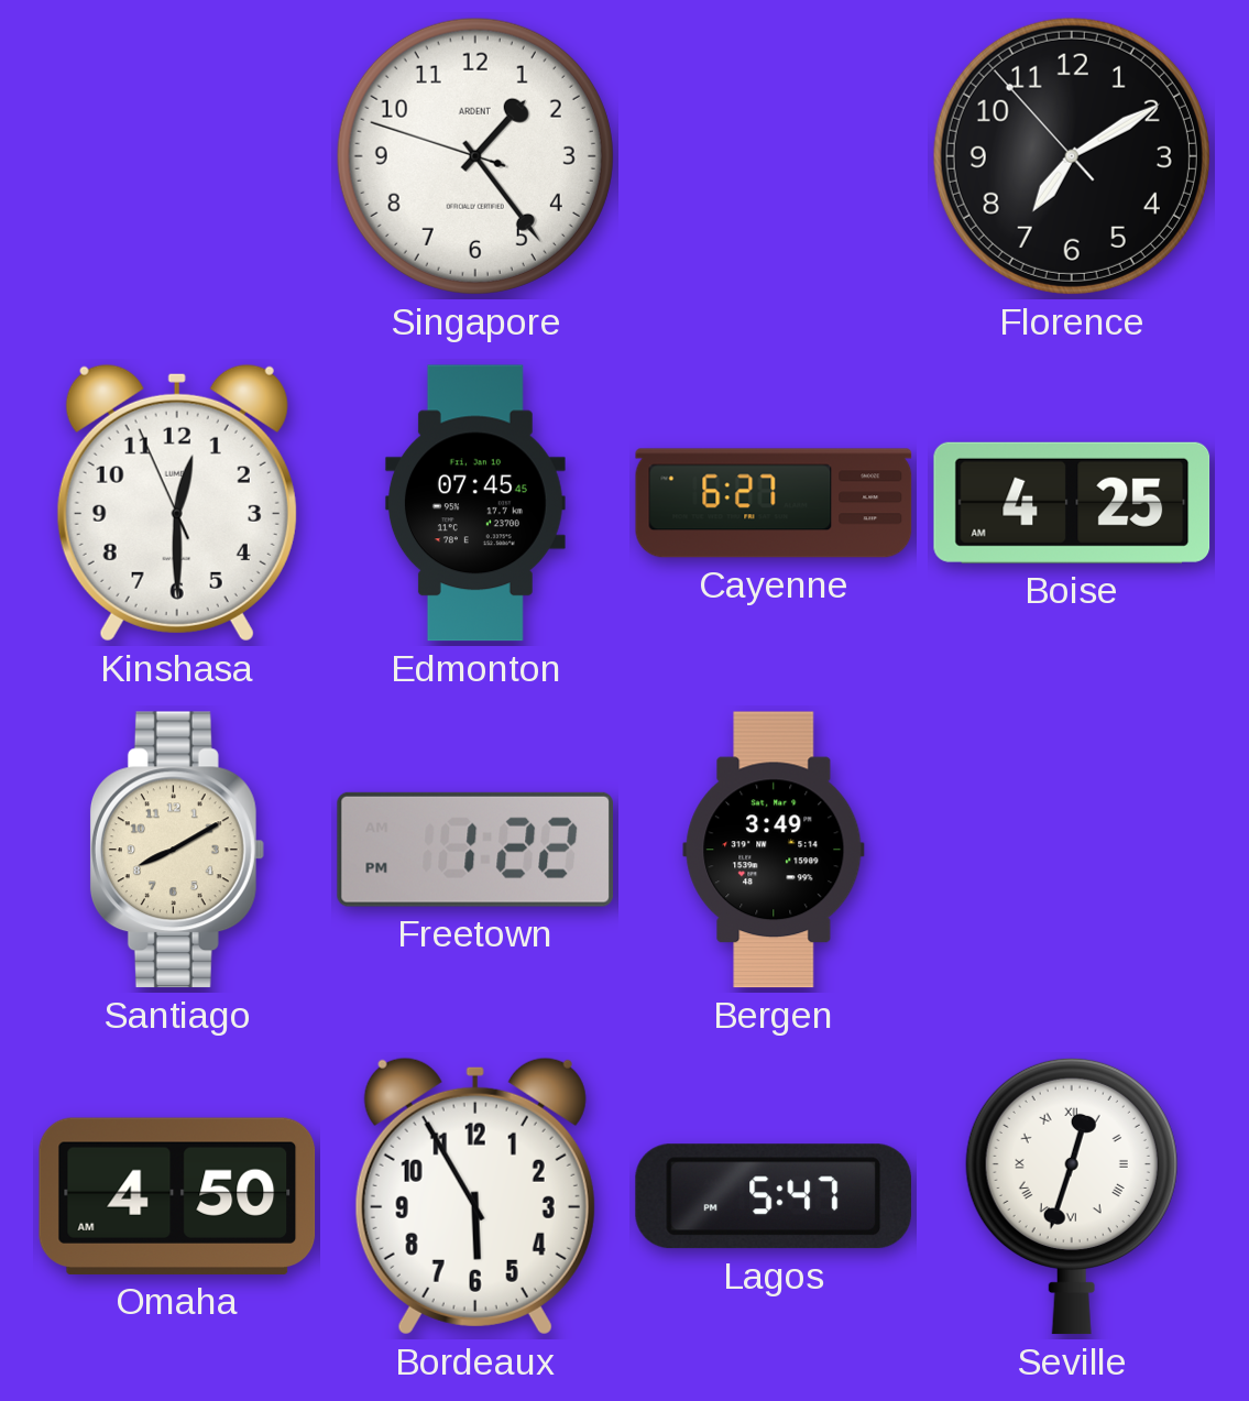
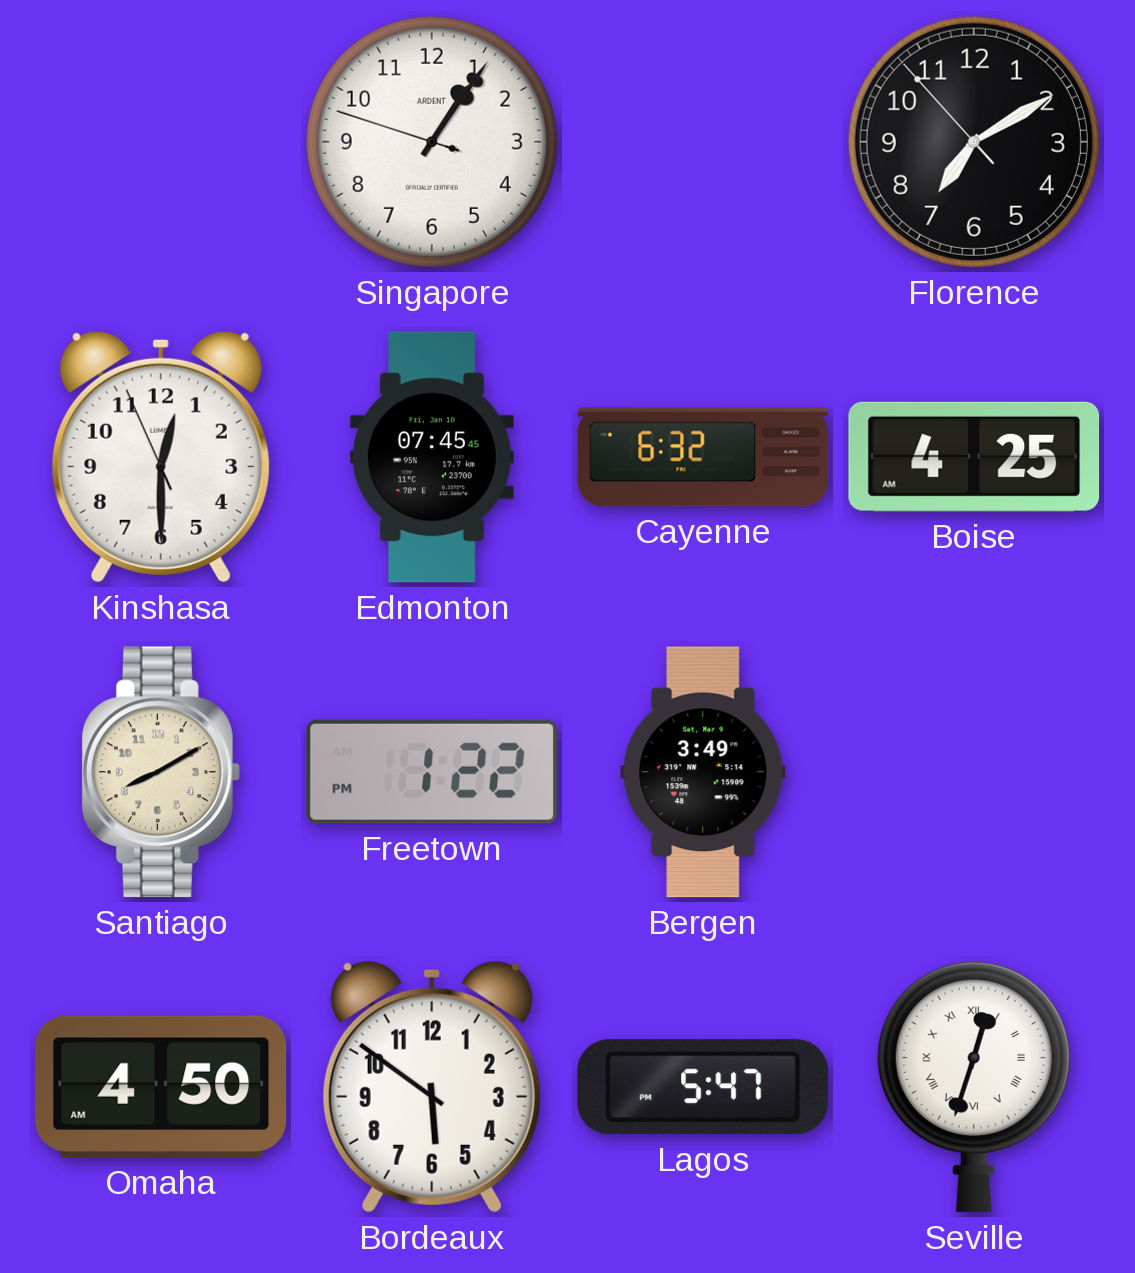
Singapore: 1:23 -> 1:05 (432, 142)
Cayenne: 6:27 -> 6:32 (703, 457)
Bordeaux: 5:55 -> 5:51 (432, 1087)
